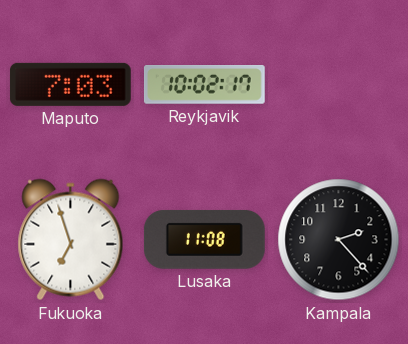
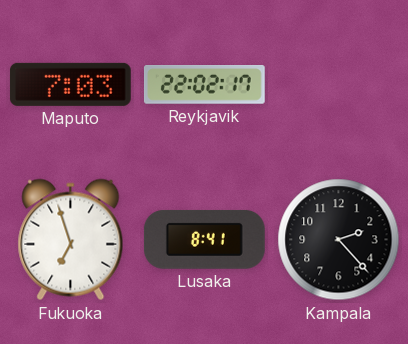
Reykjavik: 10:02 -> 22:02 (204, 85)
Lusaka: 11:08 -> 8:41 (204, 239)
